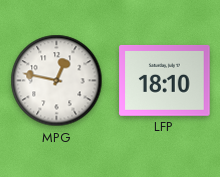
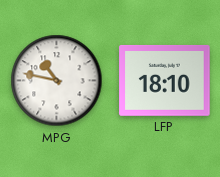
MPG: 12:47 -> 10:47 (57, 81)
